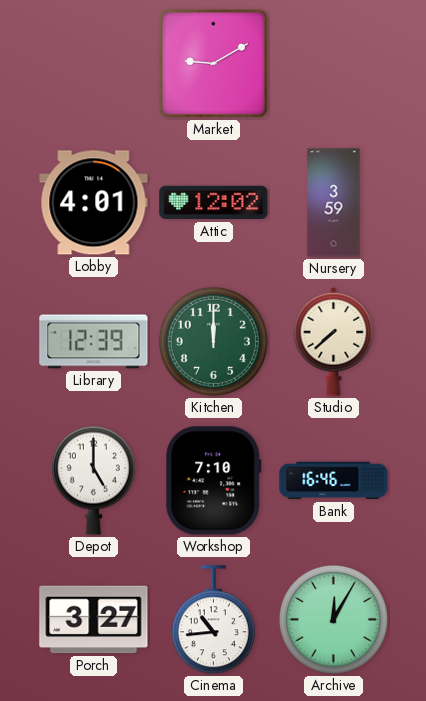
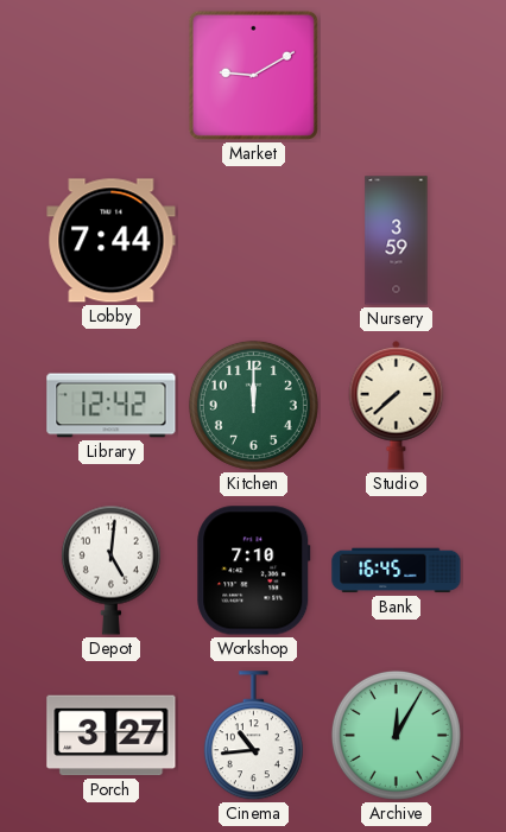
Lobby: 4:01 -> 7:44 (112, 241)
Attic: 12:02 -> none (214, 203)
Library: 12:39 -> 12:42 (112, 406)
Depot: 5:00 -> 5:01 (110, 570)
Bank: 16:46 -> 16:45 (397, 571)
